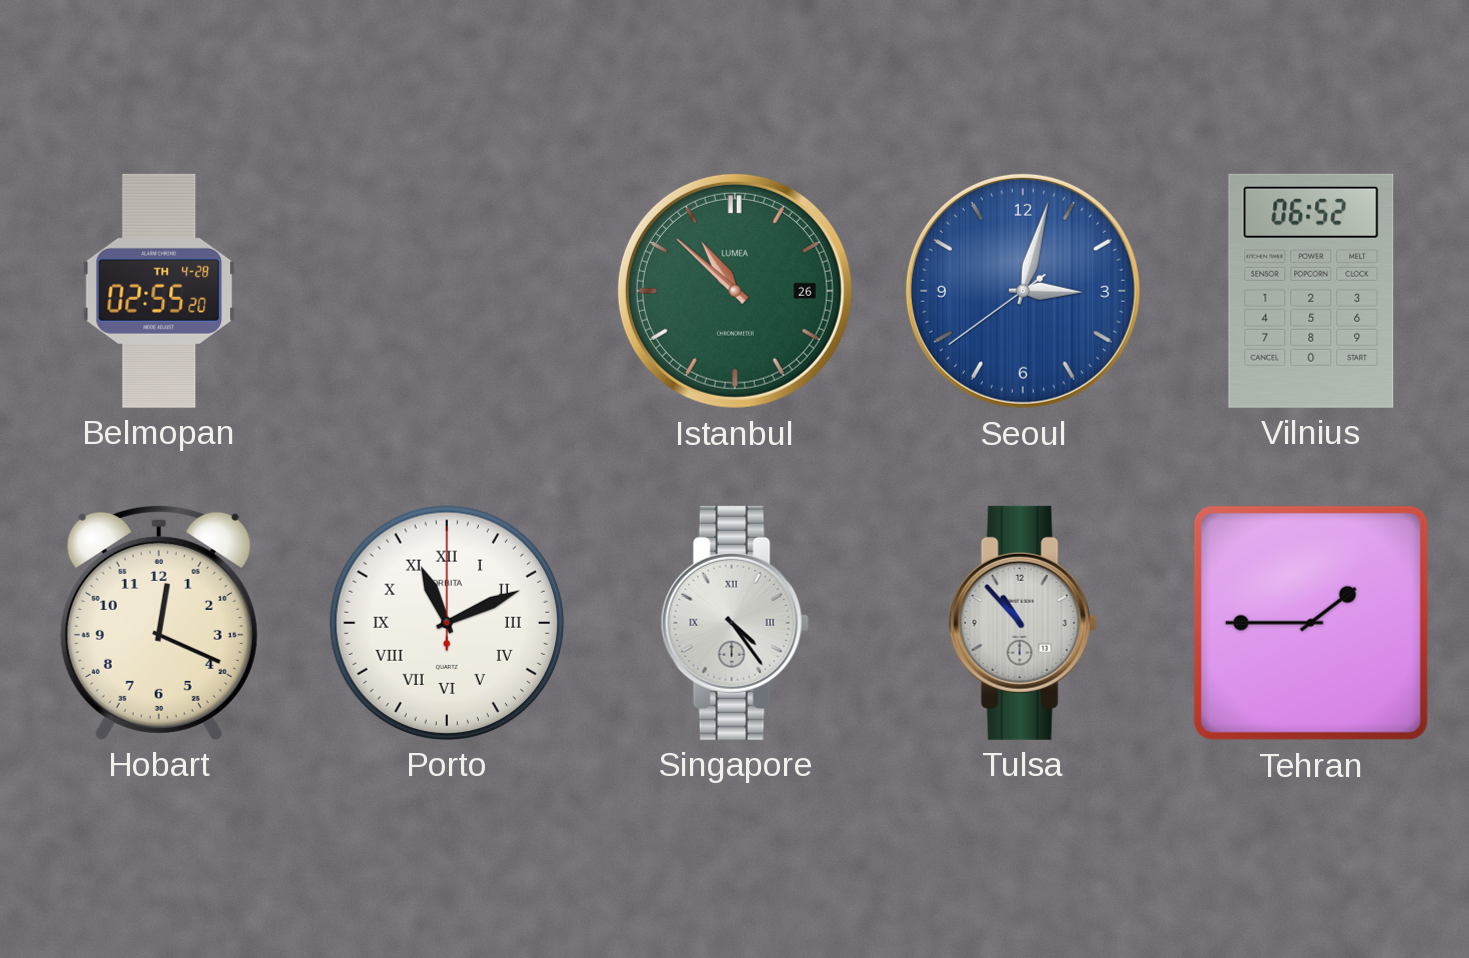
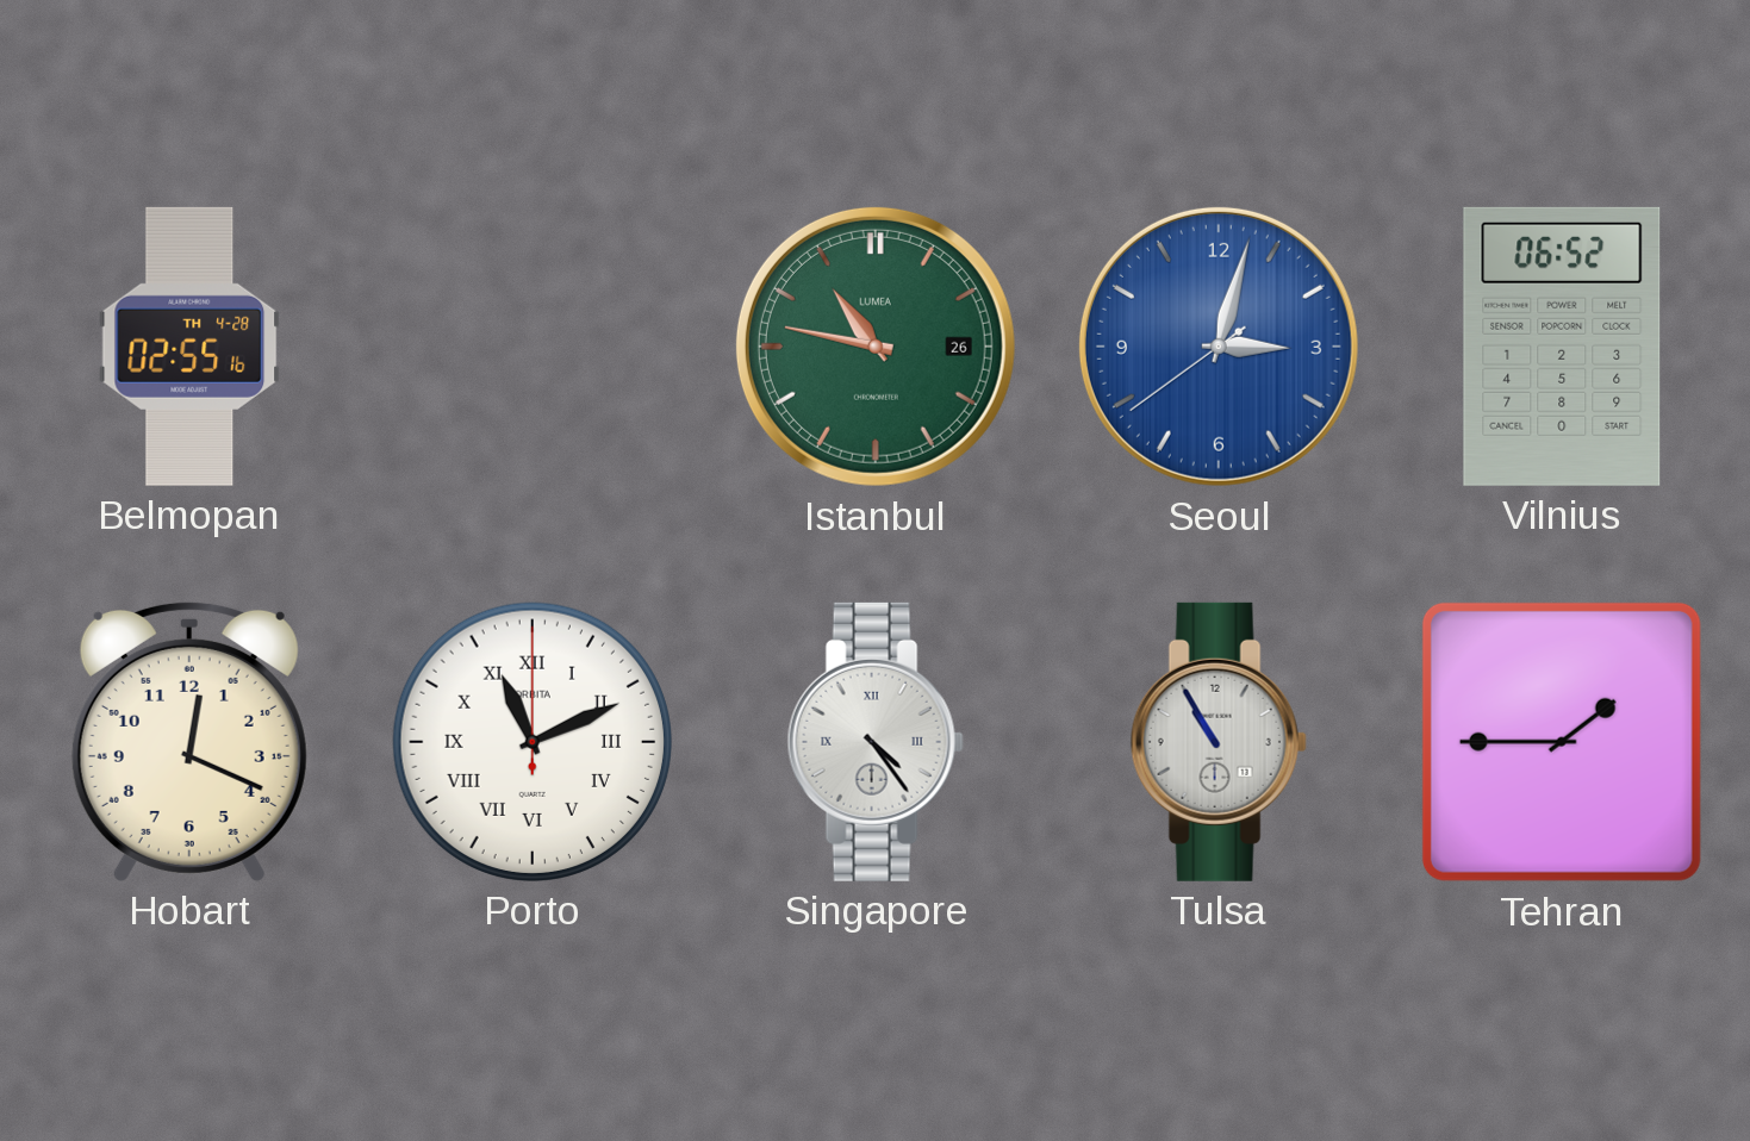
Belmopan: 02:55:20 -> 02:55:16 (189, 347)
Istanbul: 10:52 -> 10:47 (876, 347)
Tulsa: 10:53 -> 10:55 (1219, 742)
